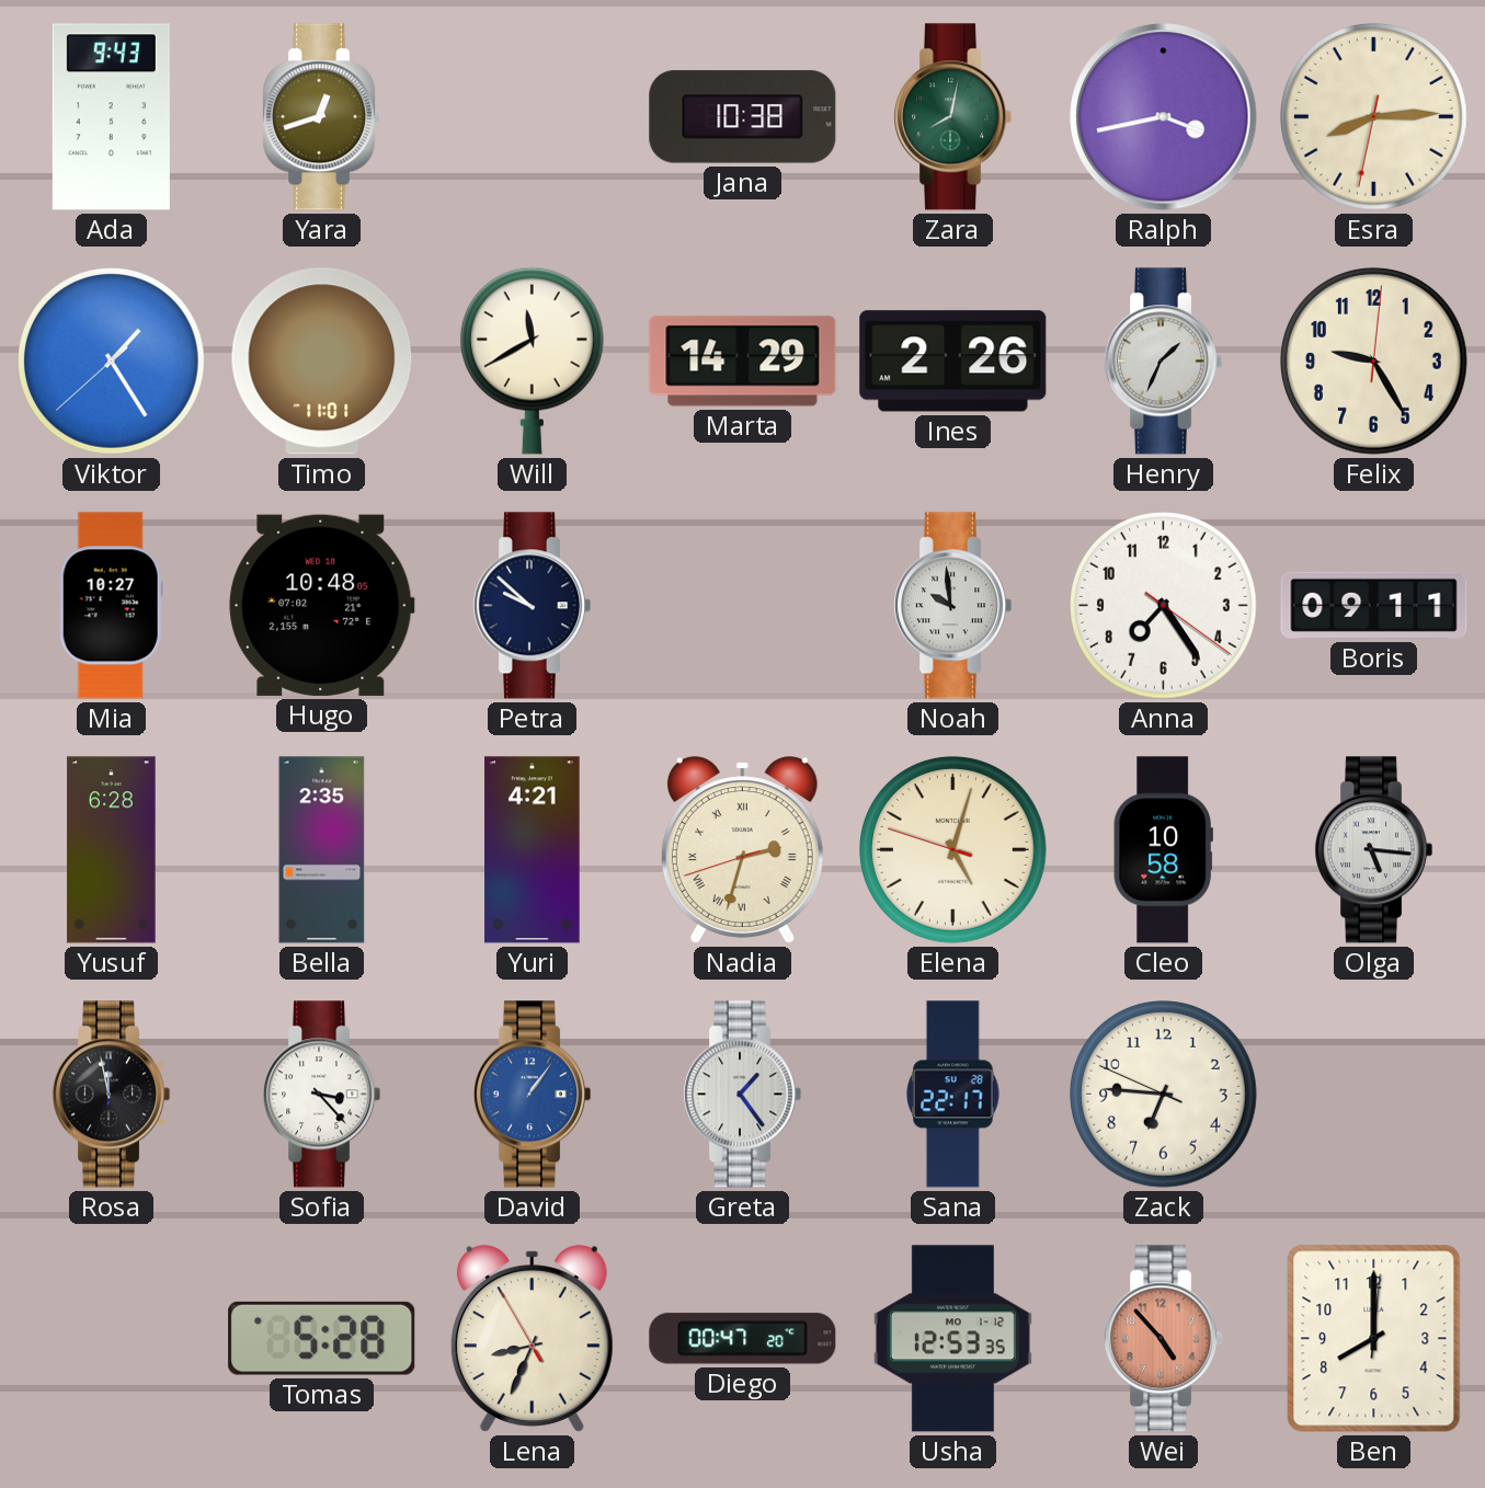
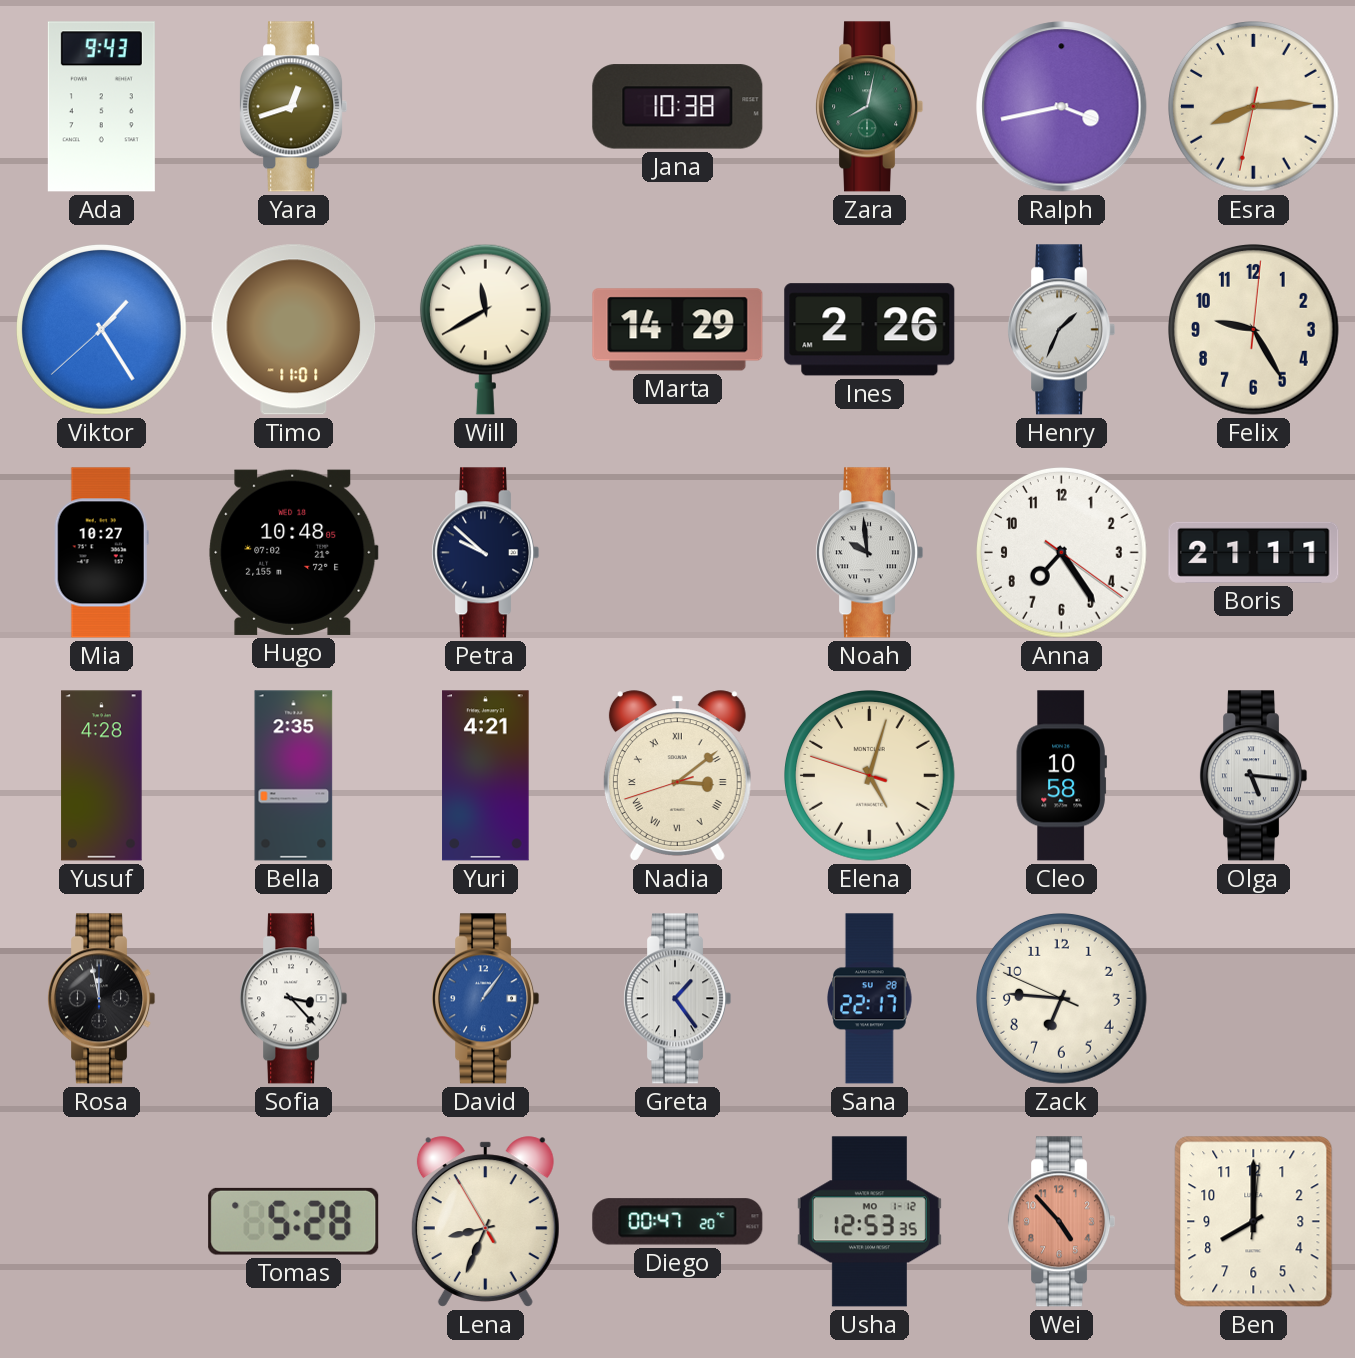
Boris: 09:11 -> 21:11 (1254, 552)
Yusuf: 6:28 -> 4:28 (102, 776)
Nadia: 2:32 -> 3:08 (677, 776)
